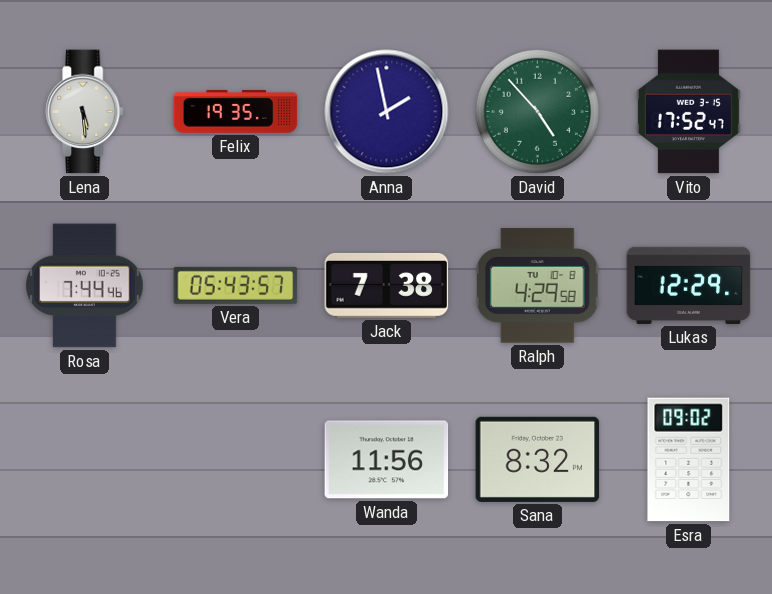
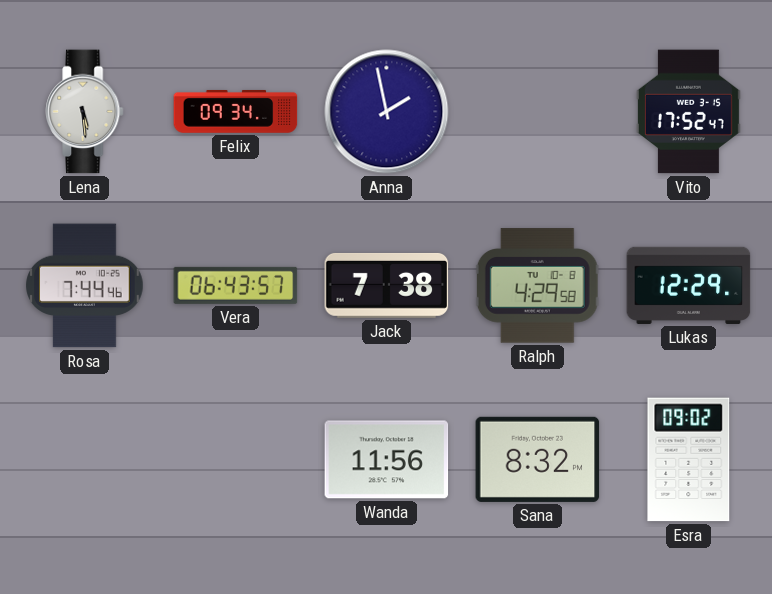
Felix: 19:35 -> 09:34 (236, 112)
David: 4:53 -> none (537, 111)
Vera: 05:43 -> 06:43 (236, 285)
